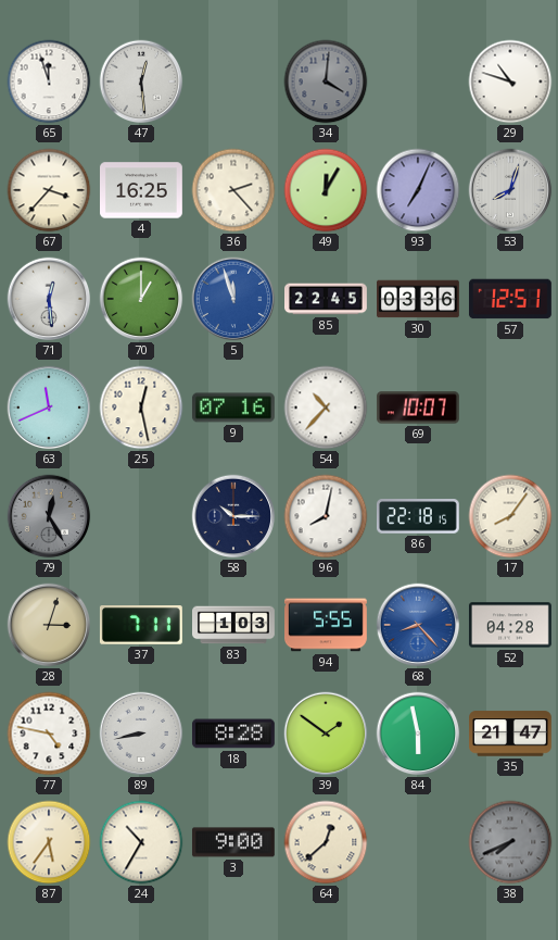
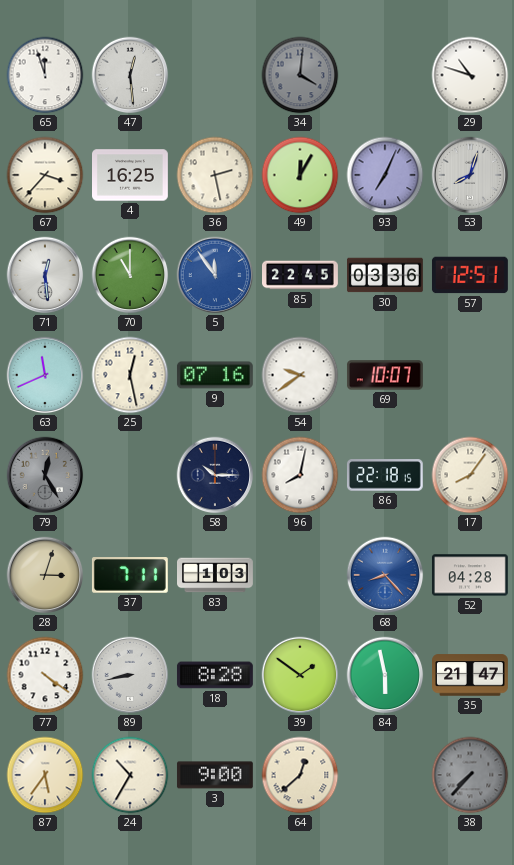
36: 2:23 -> 2:28 (215, 175)
70: 1:00 -> 11:00 (130, 275)
5: 11:57 -> 11:54 (215, 275)
54: 10:37 -> 9:39 (300, 375)
94: 5:55 -> none (327, 625)
77: 4:47 -> 4:21 (45, 675)
38: 7:41 -> 7:37 (470, 775)
